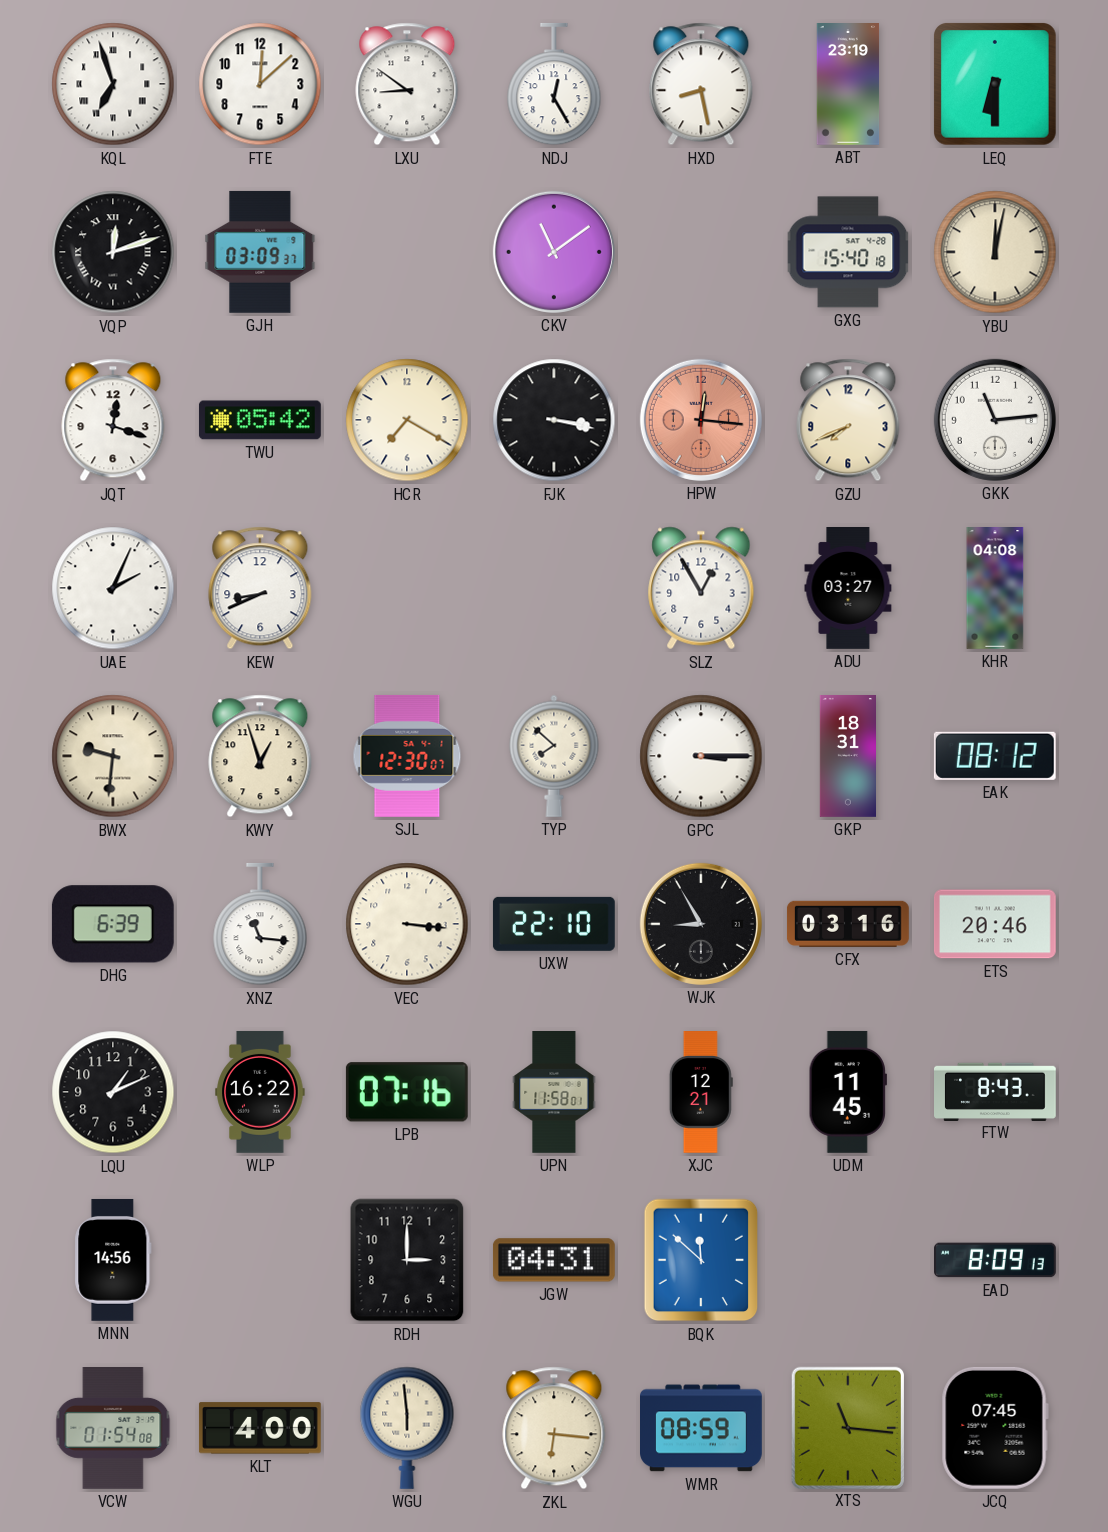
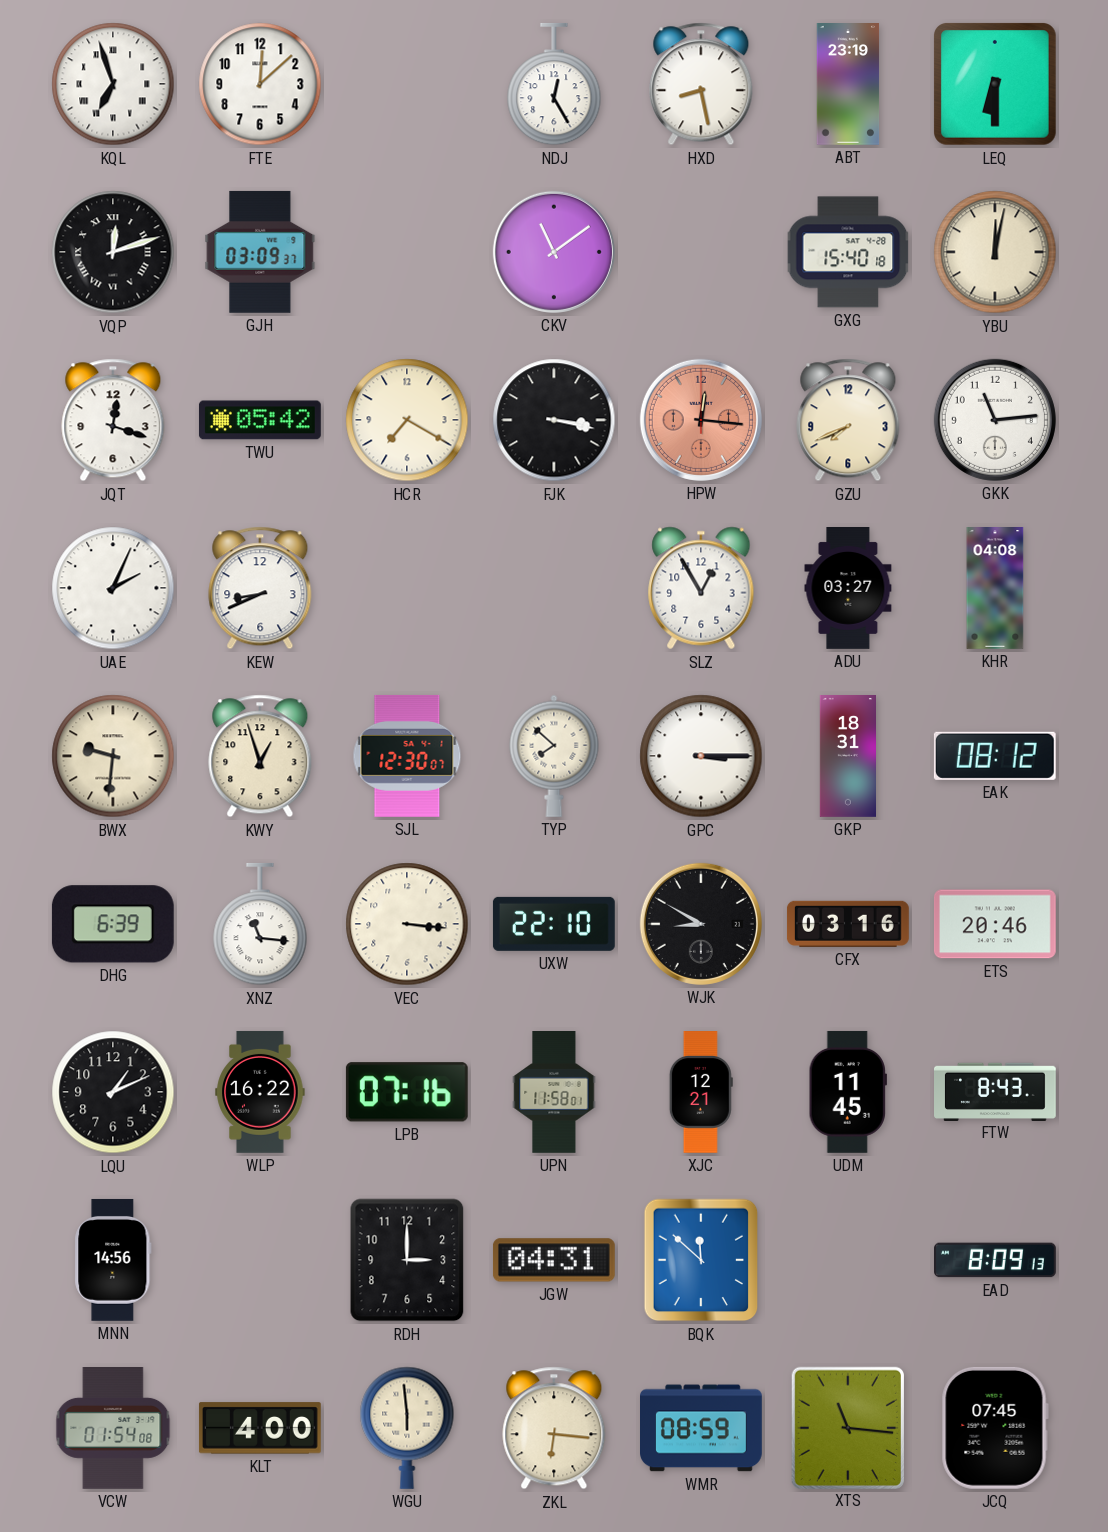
LXU: 8:51 -> none (407, 84)
WJK: 8:55 -> 8:50 (701, 924)
